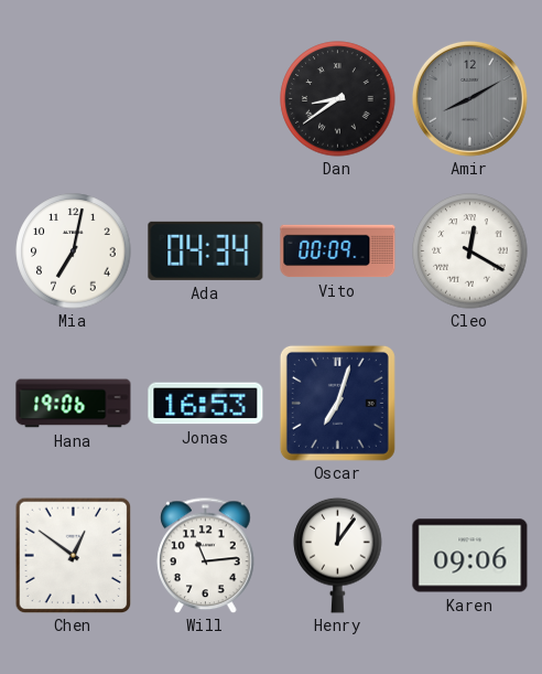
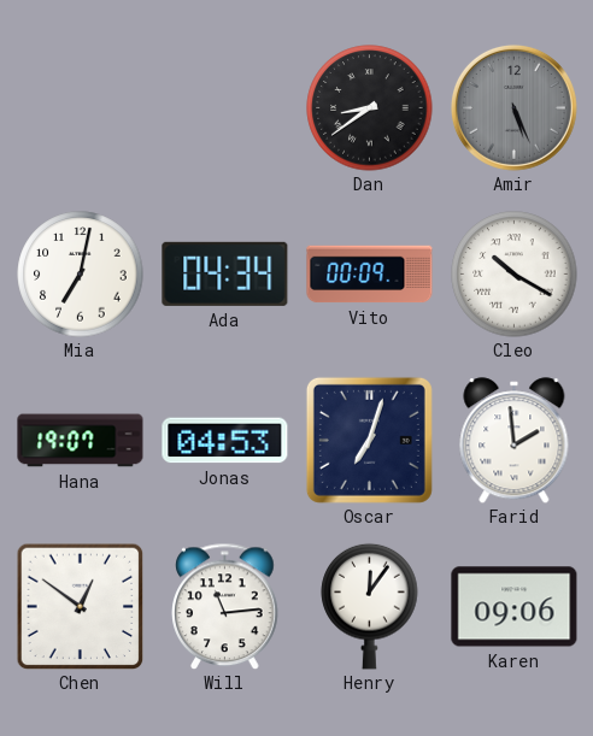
Amir: 8:10 -> 5:26 (513, 107)
Cleo: 12:20 -> 10:20 (515, 275)
Hana: 19:06 -> 19:07 (81, 441)
Jonas: 16:53 -> 04:53 (225, 441)
Farid: none -> 1:59 (515, 441)
